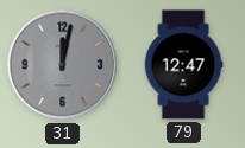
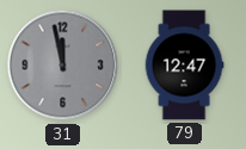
31: 12:02 -> 11:58 (63, 66)
